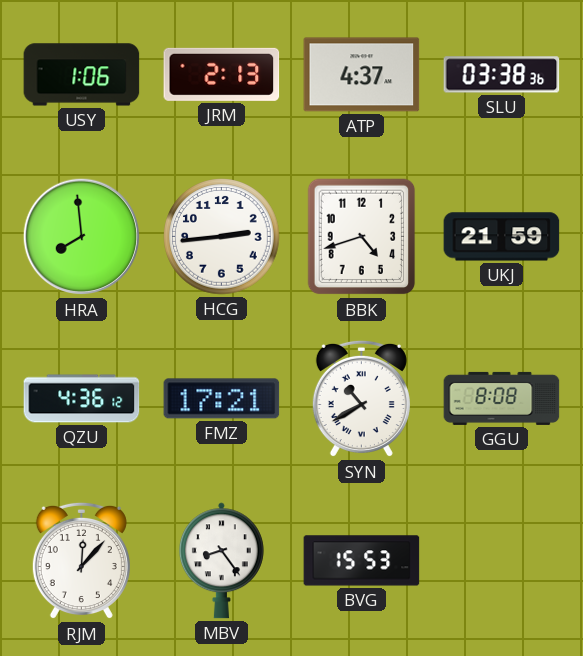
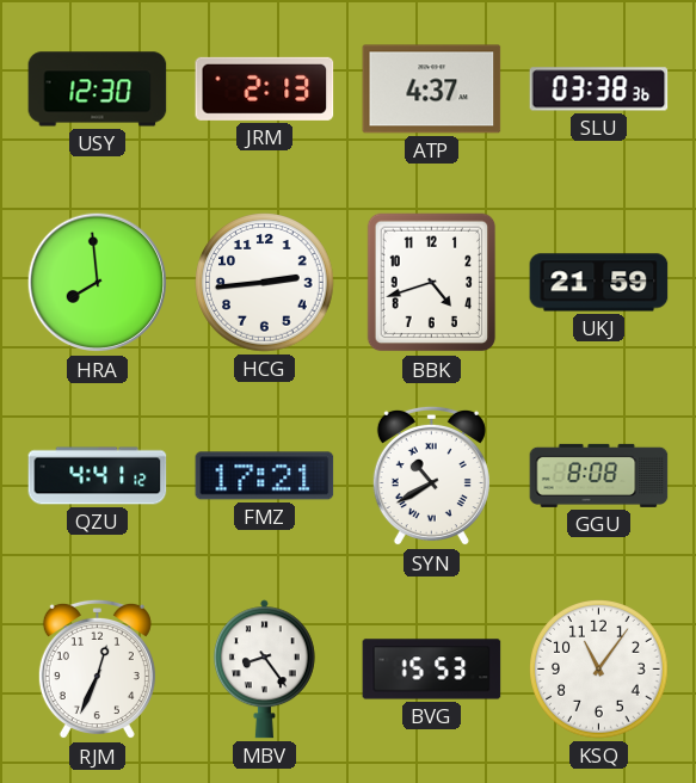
USY: 1:06 -> 12:30 (98, 90)
QZU: 4:36 -> 4:41 (98, 476)
RJM: 12:07 -> 12:34 (97, 670)
KSQ: none -> 11:06 (599, 670)
